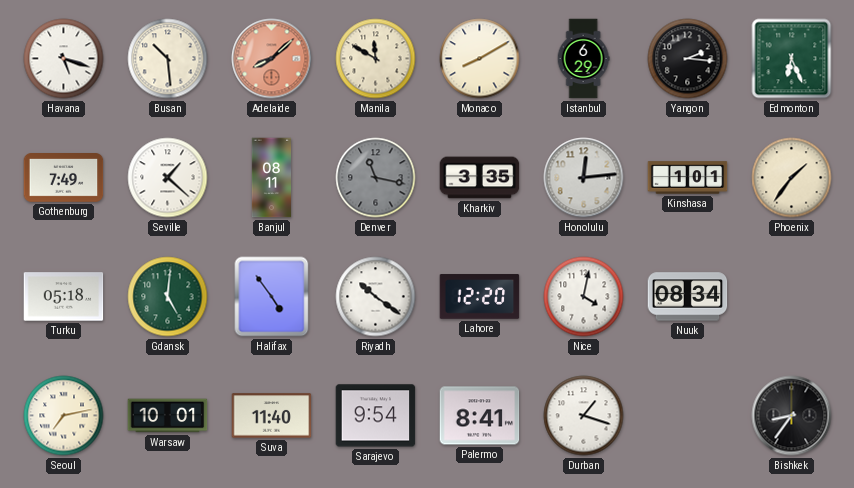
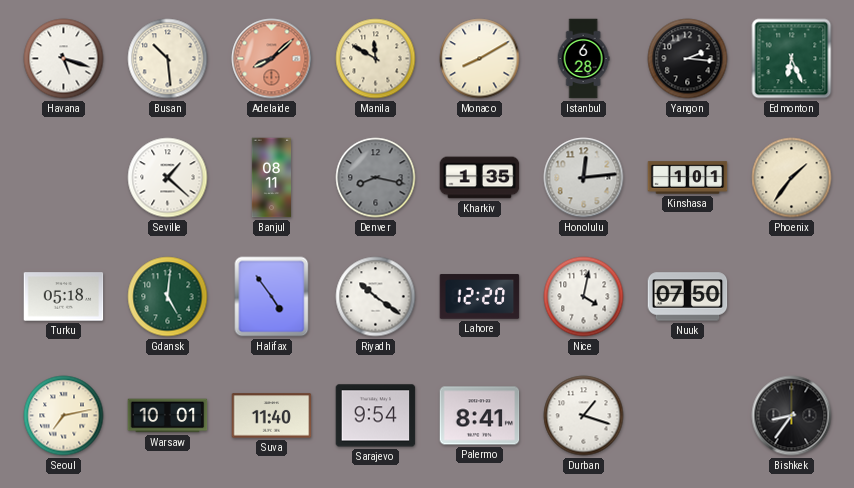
Istanbul: 6:29 -> 6:28 (583, 59)
Gothenburg: 7:49 -> none (64, 178)
Denver: 11:17 -> 8:17 (376, 178)
Kharkiv: 3:35 -> 1:35 (480, 178)
Nuuk: 08:34 -> 07:50 (688, 297)
